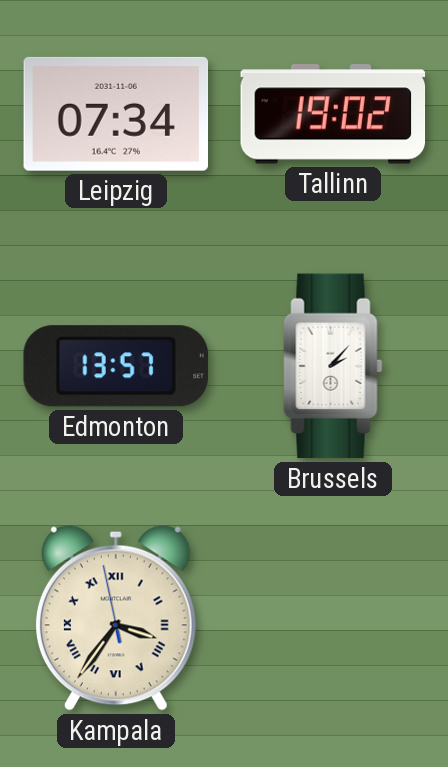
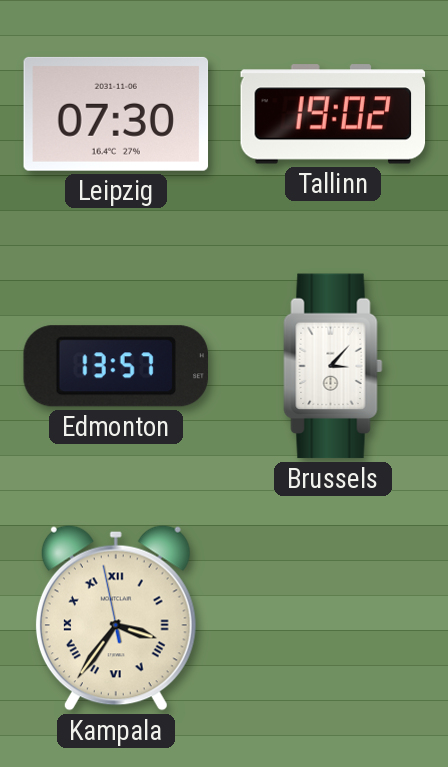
Leipzig: 07:34 -> 07:30 (116, 114)
Brussels: 2:07 -> 3:07 (333, 366)
